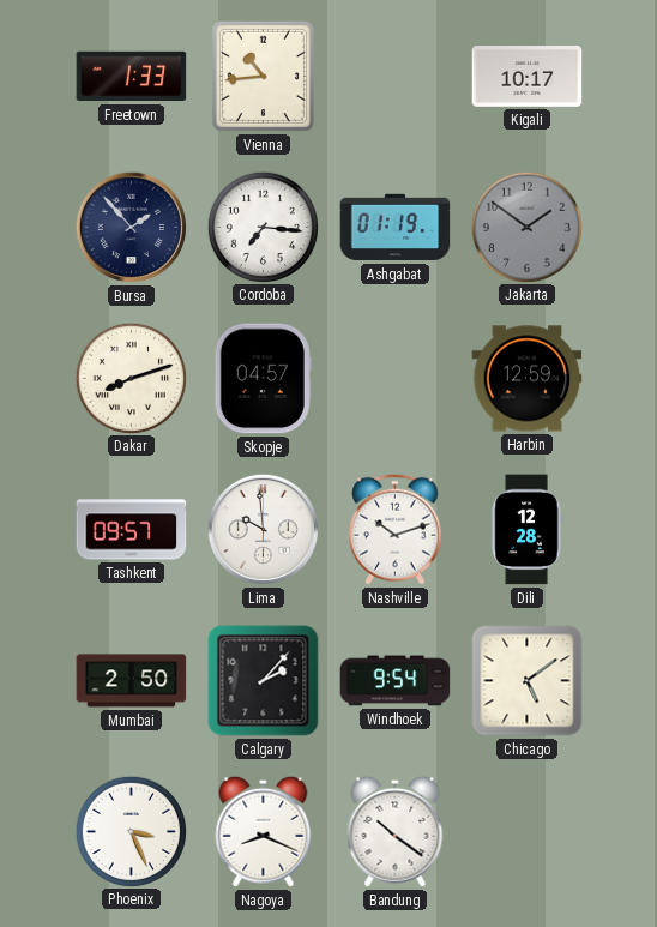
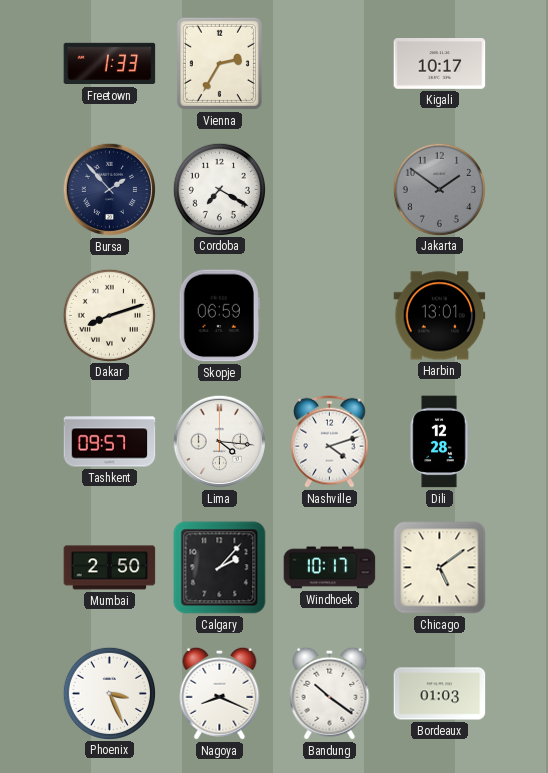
Vienna: 10:44 -> 2:35 (219, 63)
Cordoba: 7:16 -> 7:20 (219, 189)
Ashgabat: 01:19 -> none (396, 228)
Skopje: 04:57 -> 06:59 (219, 316)
Harbin: 12:59 -> 13:01 (440, 316)
Lima: 9:59 -> 4:16 (220, 442)
Nashville: 10:12 -> 4:12 (330, 441)
Windhoek: 9:54 -> 10:17 (330, 568)
Bordeaux: none -> 01:03 (440, 694)
